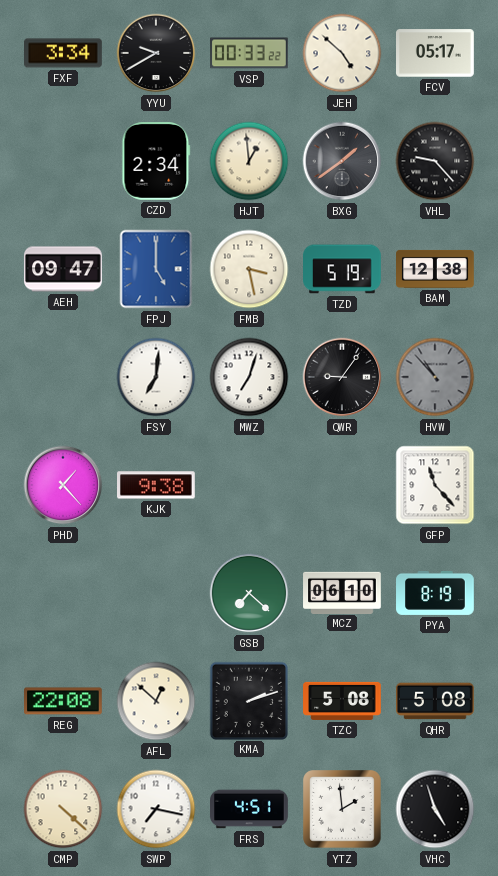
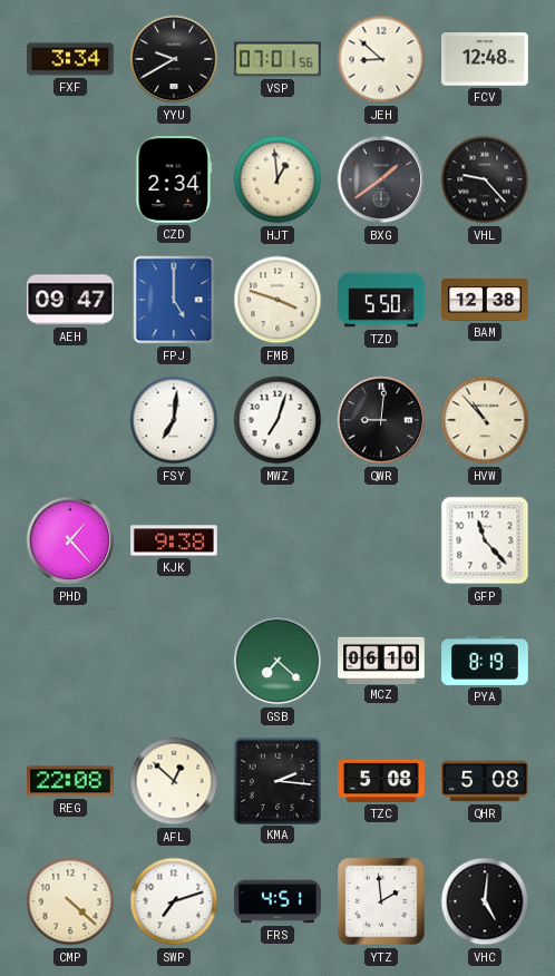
VSP: 00:33 -> 07:01 (279, 59)
JEH: 4:52 -> 8:52 (381, 59)
FCV: 05:17 -> 12:48 (486, 59)
FMB: 3:28 -> 3:48 (277, 300)
TZD: 5:19 -> 5:50 (382, 300)
QWR: 9:06 -> 9:01 (381, 420)
HVW dial: grey -> cream (485, 420)
KMA: 2:12 -> 2:16 (276, 780)
SWP: 7:17 -> 7:12 (174, 901)
VHC: 4:57 -> 5:01 (485, 901)
